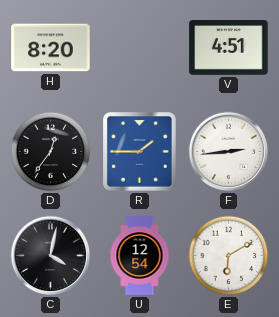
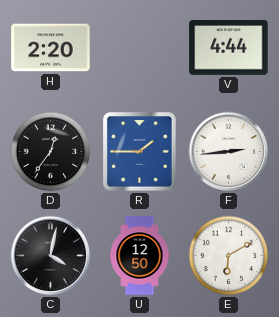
H: 8:20 -> 2:20 (51, 48)
V: 4:51 -> 4:44 (229, 48)
U: 12:54 -> 12:50 (140, 256)
